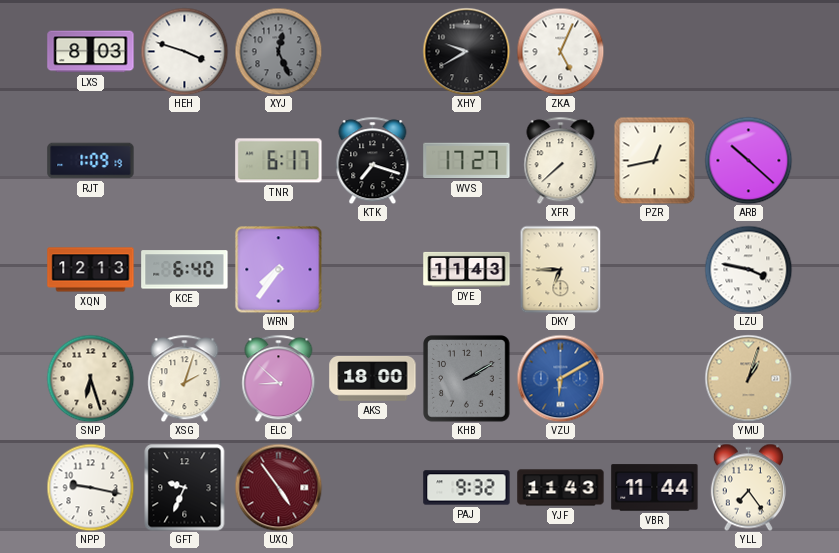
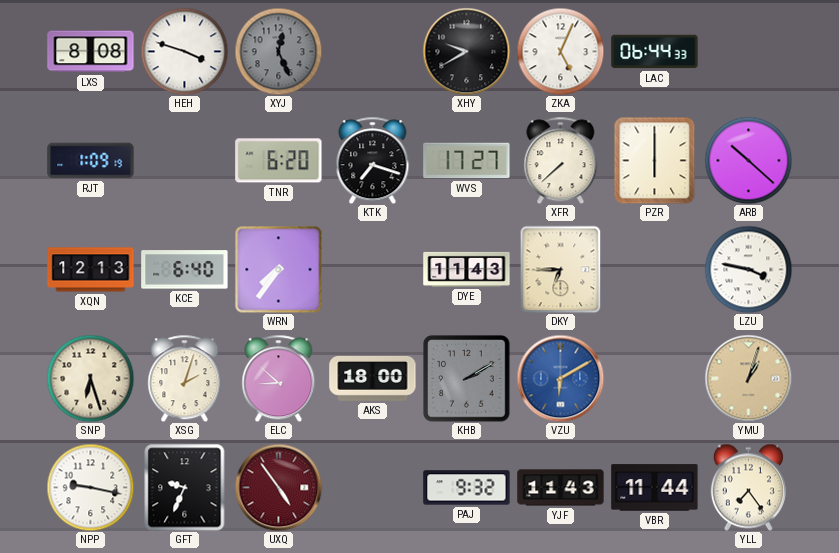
LXS: 8:03 -> 8:08 (91, 52)
LAC: none -> 06:44 (655, 52)
TNR: 6:17 -> 6:20 (279, 161)
PZR: 12:43 -> 6:00 (655, 160)
